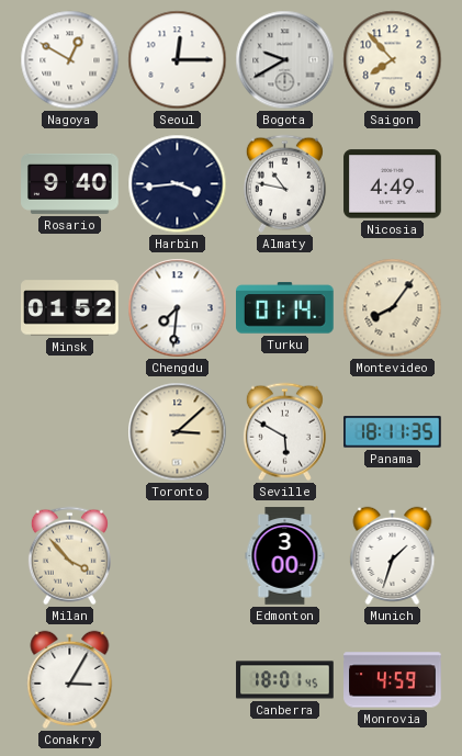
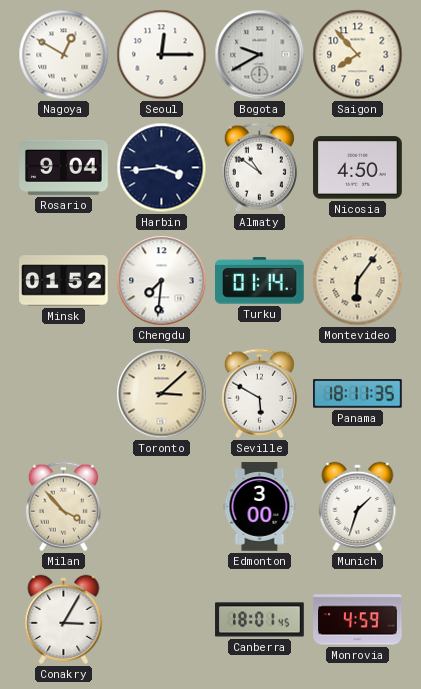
Rosario: 9:40 -> 9:04 (64, 167)
Almaty: 10:47 -> 10:51 (259, 168)
Nicosia: 4:49 -> 4:50 (358, 168)
Montevideo: 8:06 -> 6:06 (358, 281)
